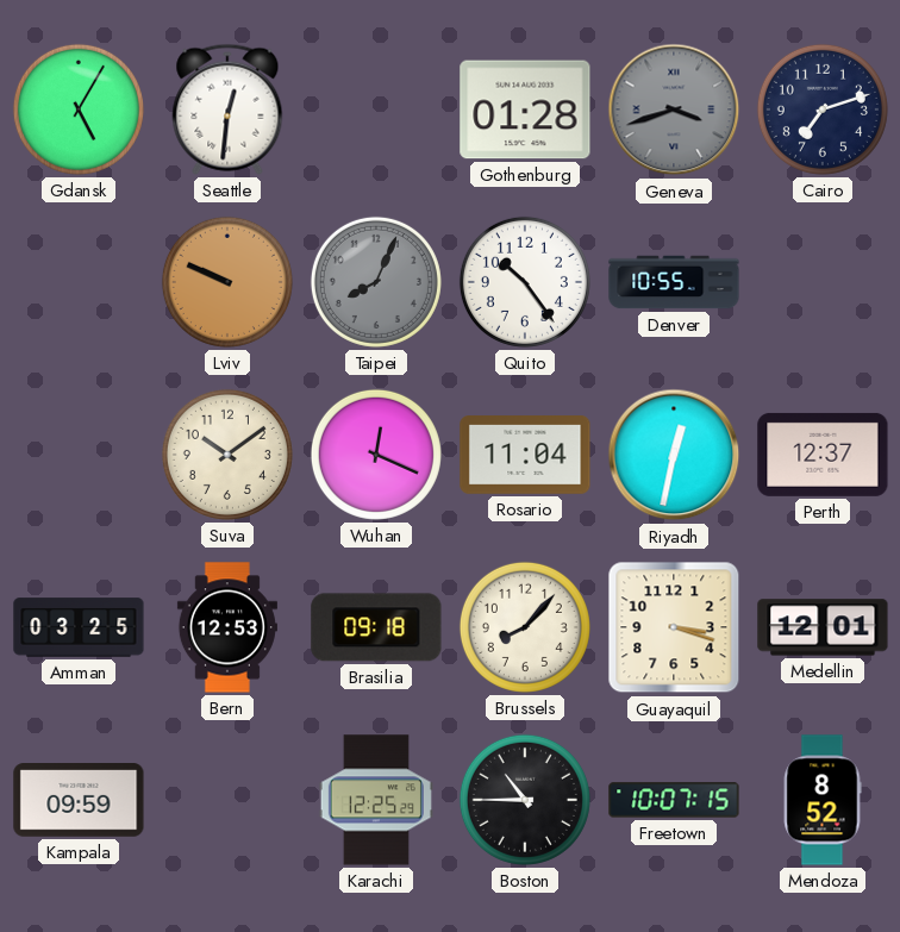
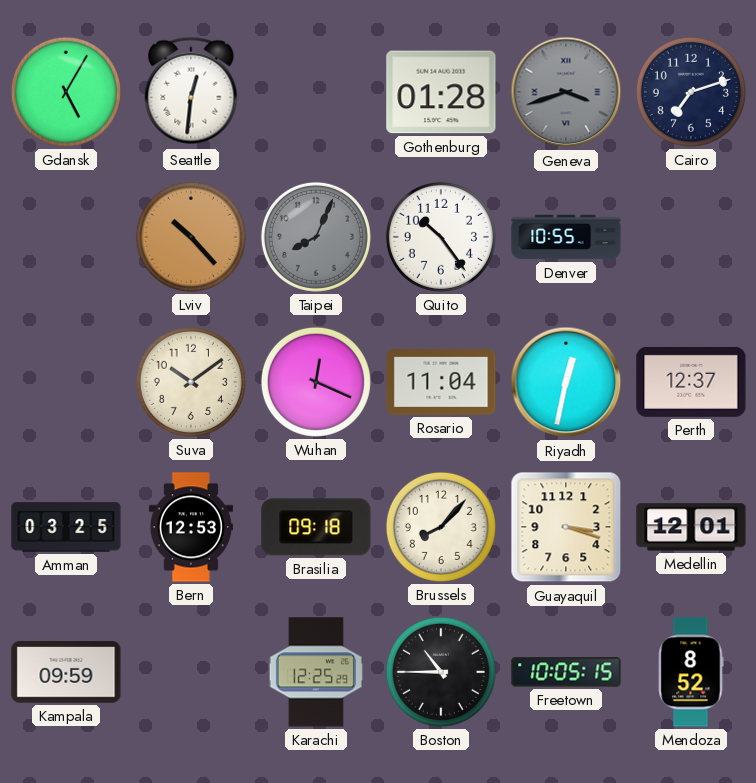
Lviv: 9:49 -> 10:23 (191, 237)
Freetown: 10:07 -> 10:05 (566, 672)
